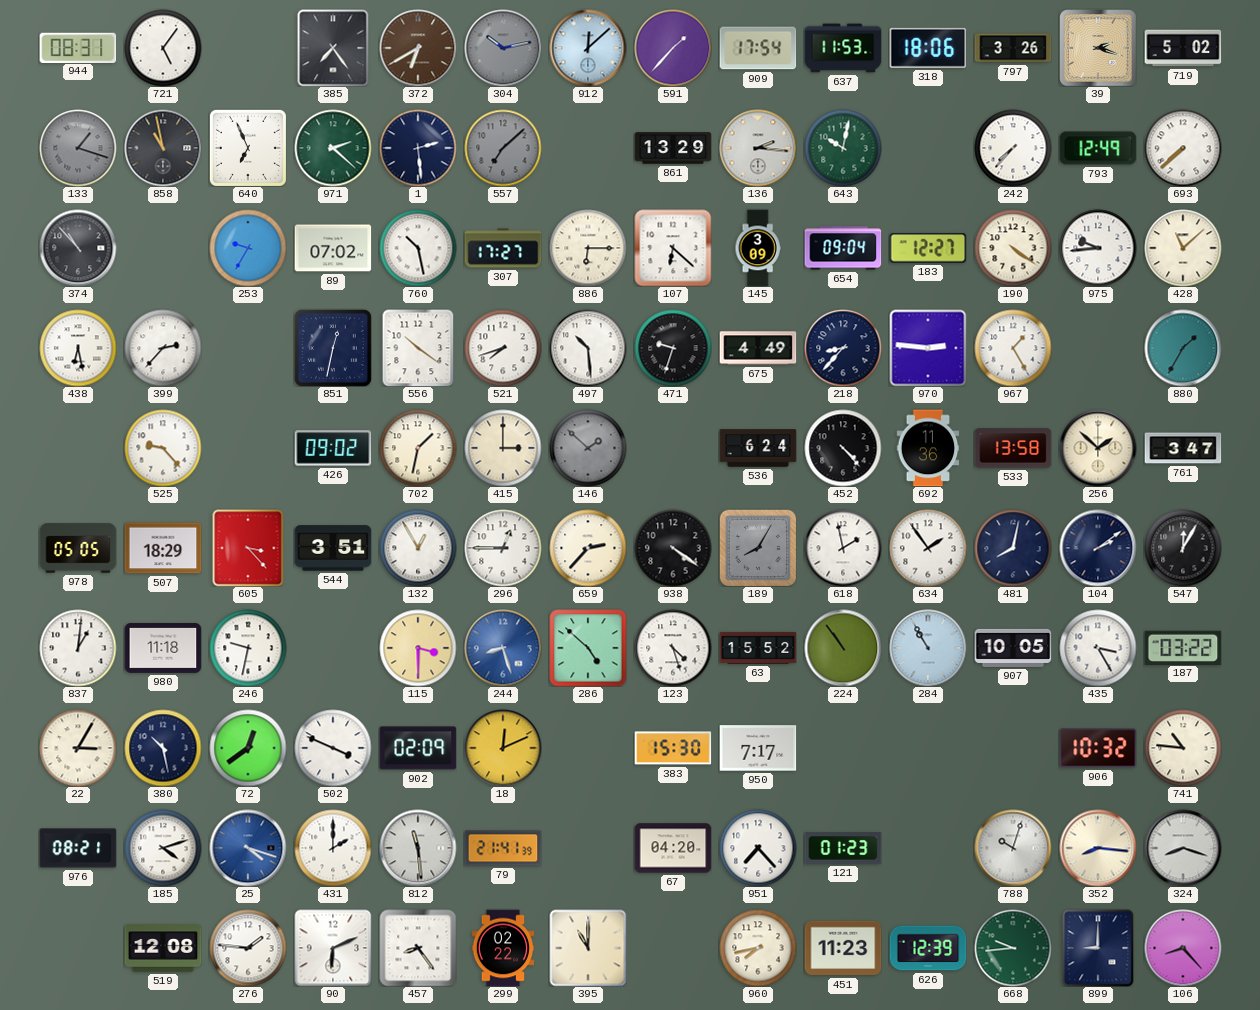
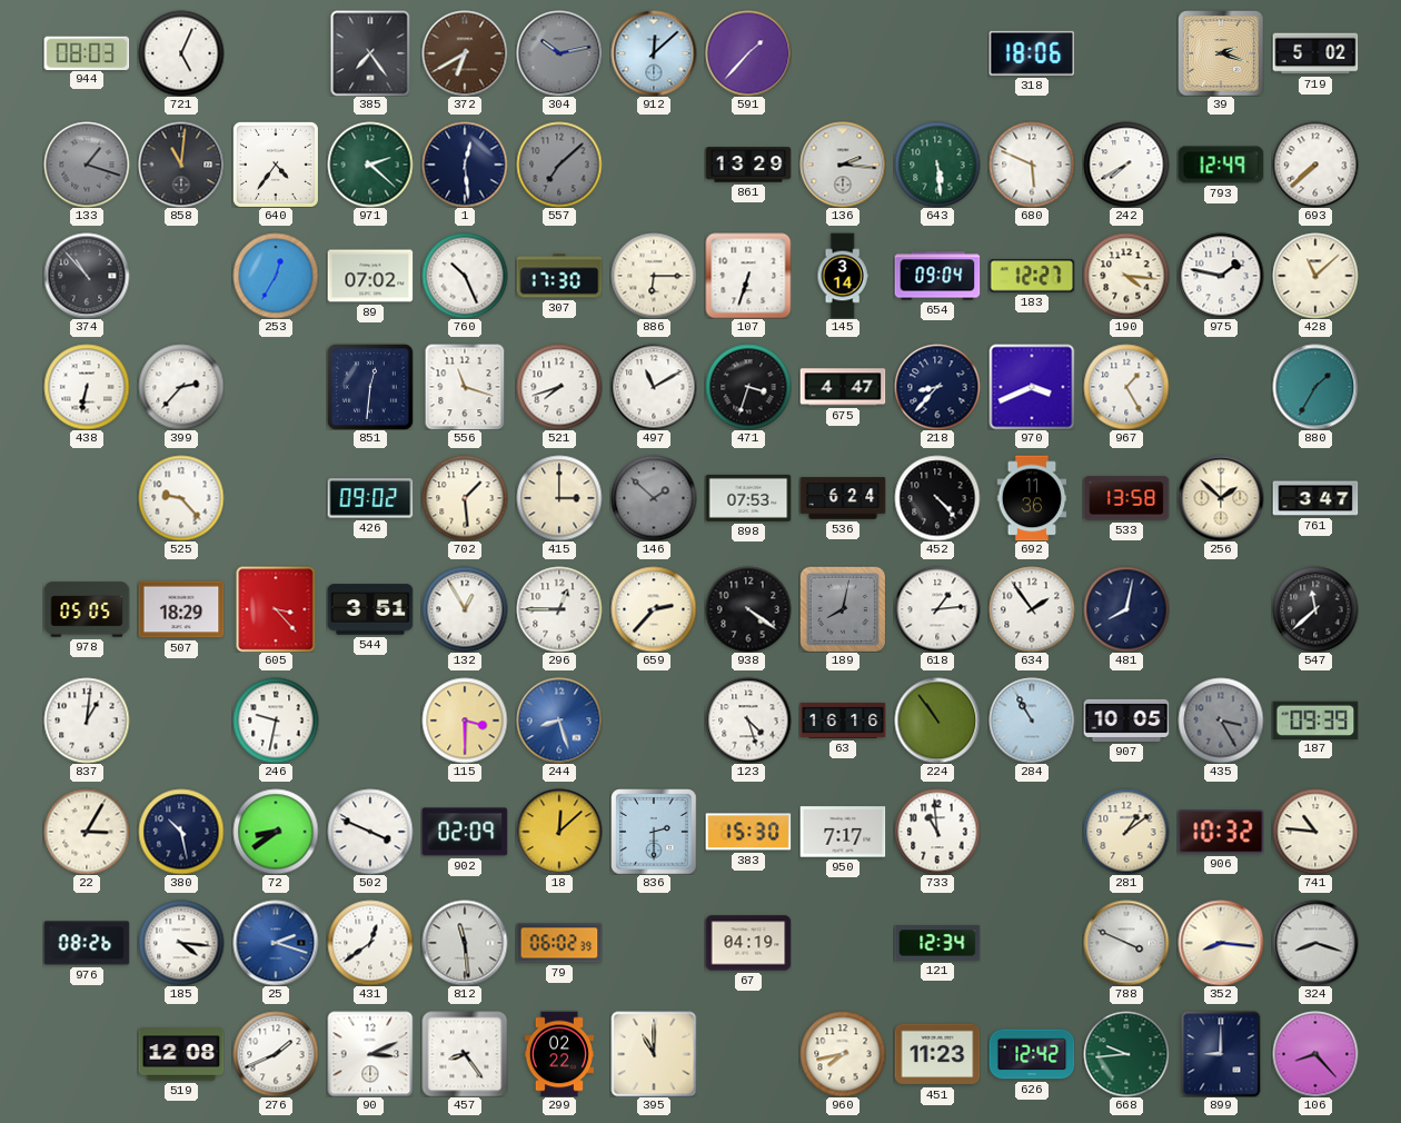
944: 08:31 -> 08:03 (87, 52)
721: 5:06 -> 5:04 (181, 53)
909: 17:54 -> none (758, 48)
637: 11:53 -> none (843, 48)
797: 3:26 -> none (1013, 48)
858: 10:58 -> 11:01 (181, 165)
640: 6:56 -> 4:36 (276, 165)
1: 2:29 -> 12:29 (465, 165)
643: 10:02 -> 5:29 (937, 165)
680: none -> 5:49 (1032, 165)
242: 7:37 -> 7:40 (1126, 165)
253: 9:35 -> 12:35 (276, 276)
760: 10:28 -> 10:26 (465, 276)
307: 17:27 -> 17:30 (559, 276)
107: 6:22 -> 6:33 (748, 276)
145: 3:09 -> 3:14 (843, 276)
190: 4:21 -> 4:16 (1126, 276)
975: 9:44 -> 1:47 (1221, 276)
438: 6:28 -> 6:32 (87, 387)
851: 12:32 -> 12:31 (370, 387)
556: 10:21 -> 11:18 (465, 387)
497: 10:29 -> 11:10 (654, 387)
471: 9:33 -> 3:33 (748, 387)
675: 4:49 -> 4:47 (843, 387)
970: 2:46 -> 3:41 (1032, 387)
702: 1:32 -> 1:29 (465, 498)
898: none -> 07:53 (748, 498)
189: 8:05 -> 8:02 (843, 609)
618: 1:58 -> 1:14 (937, 609)
104: 2:09 -> none (1098, 548)
547: 12:05 -> 11:38 (1315, 609)
980: 11:18 -> none (163, 648)
286: 4:52 -> none (588, 648)
63: 15:52 -> 16:16 (843, 720)
435 dial: white -> grey (1221, 720)
187: 03:22 -> 09:39 (1315, 719)
72: 12:39 -> 8:39 (276, 832)
18: 12:11 -> 12:08 (559, 832)
836: none -> 2:30 (654, 832)
733: none -> 10:59 (937, 832)
281: none -> 1:09 (1126, 832)
976: 08:21 -> 08:26 (87, 943)
185: 4:12 -> 4:16 (181, 943)
25: 4:18 -> 2:18 (276, 943)
431: 2:00 -> 12:39 (370, 943)
79: 21:41 -> 06:02 (559, 943)
67: 04:20 -> 04:19 (748, 943)
951: 7:23 -> none (758, 848)
121: 01:23 -> 12:34 (937, 943)
788: 10:03 -> 3:49 (1126, 943)
276: 1:46 -> 1:41 (276, 1054)
90: 6:11 -> 3:11 (370, 1054)
626: 12:39 -> 12:42 (1032, 1054)
